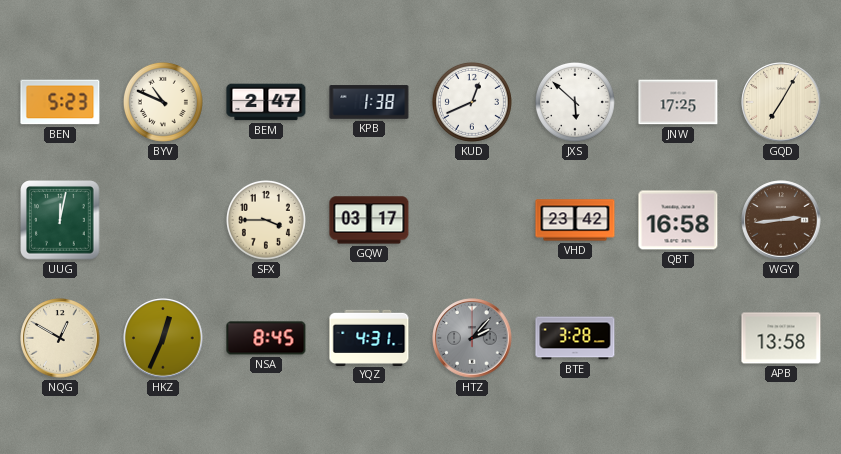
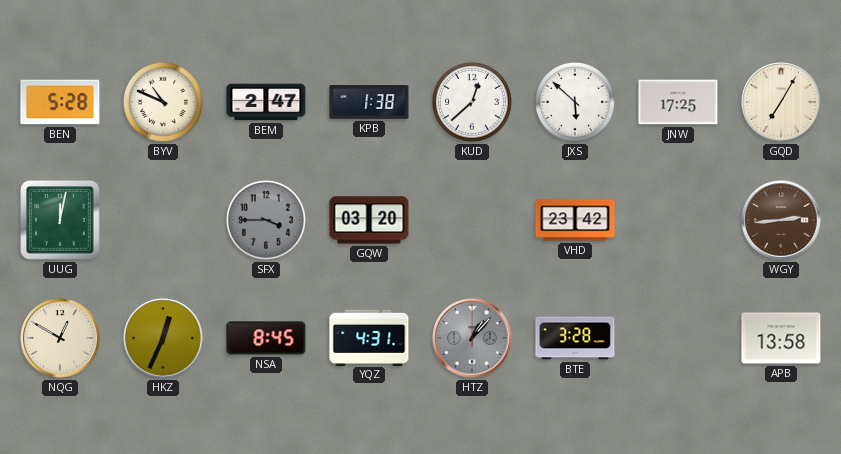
BEN: 5:23 -> 5:28 (60, 102)
KUD: 12:41 -> 12:38 (472, 102)
SFX dial: cream -> grey (266, 220)
GQW: 03:17 -> 03:20 (369, 220)
QBT: 16:58 -> none (678, 220)
HTZ: 2:07 -> 1:07 (472, 338)
